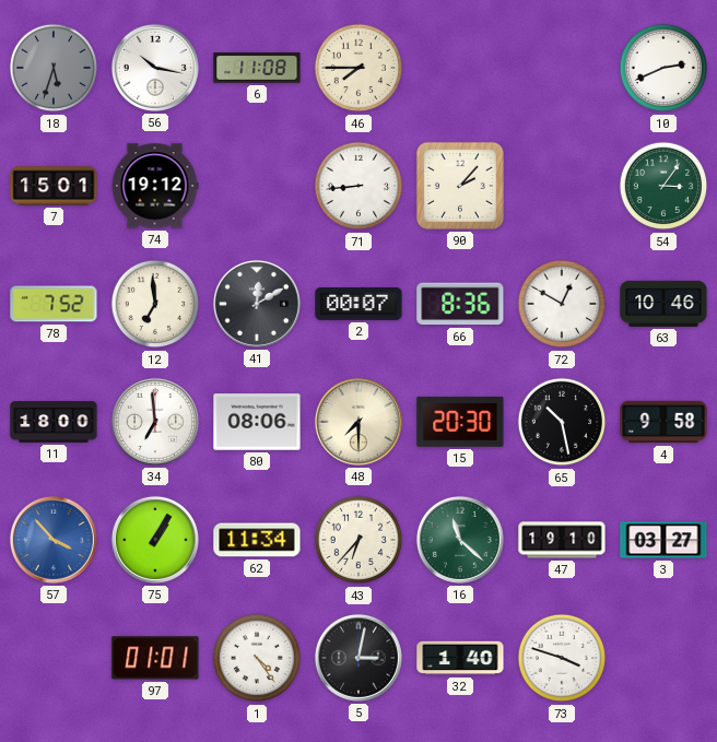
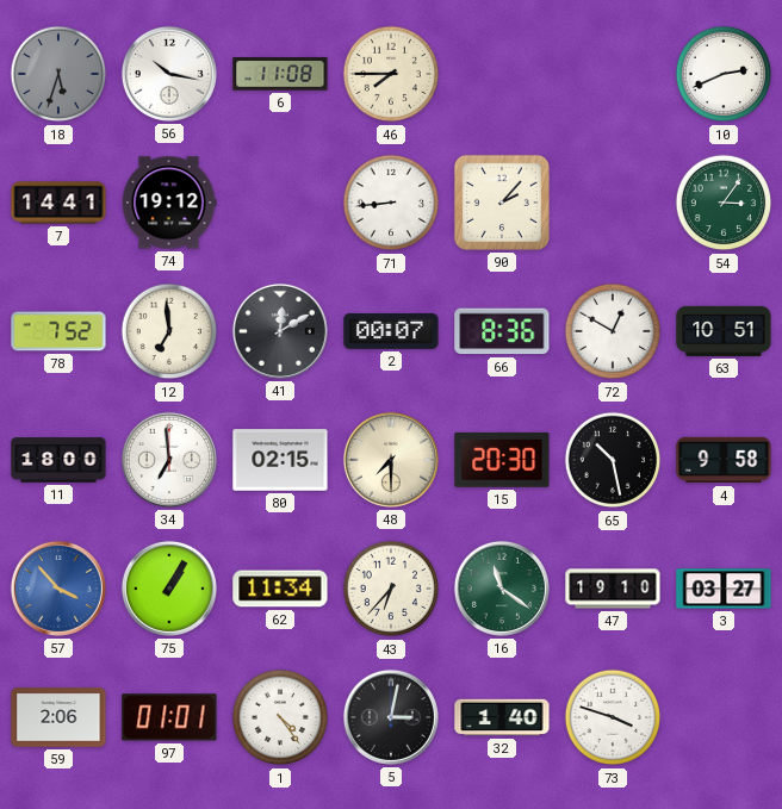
7: 15:01 -> 14:41 (58, 203)
63: 10:46 -> 10:51 (724, 331)
80: 08:06 -> 02:15 (280, 460)
16: 11:22 -> 11:21 (502, 589)
59: none -> 2:06 (58, 717)
